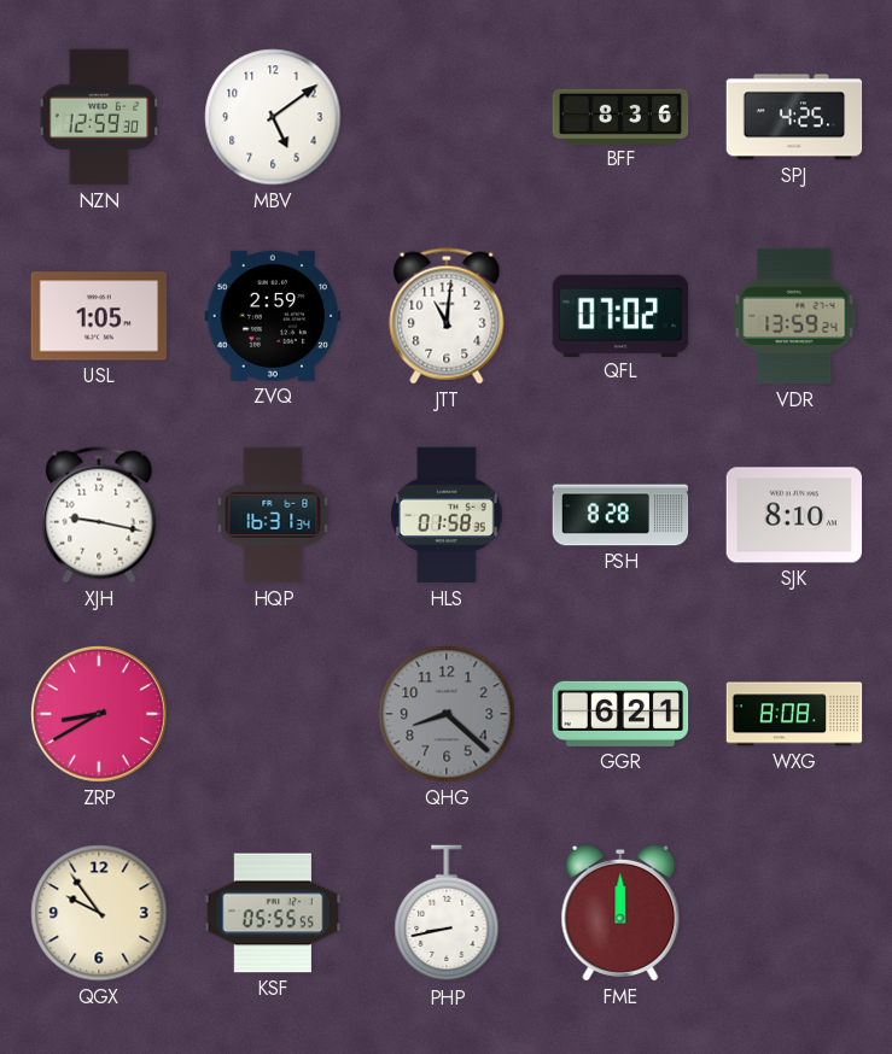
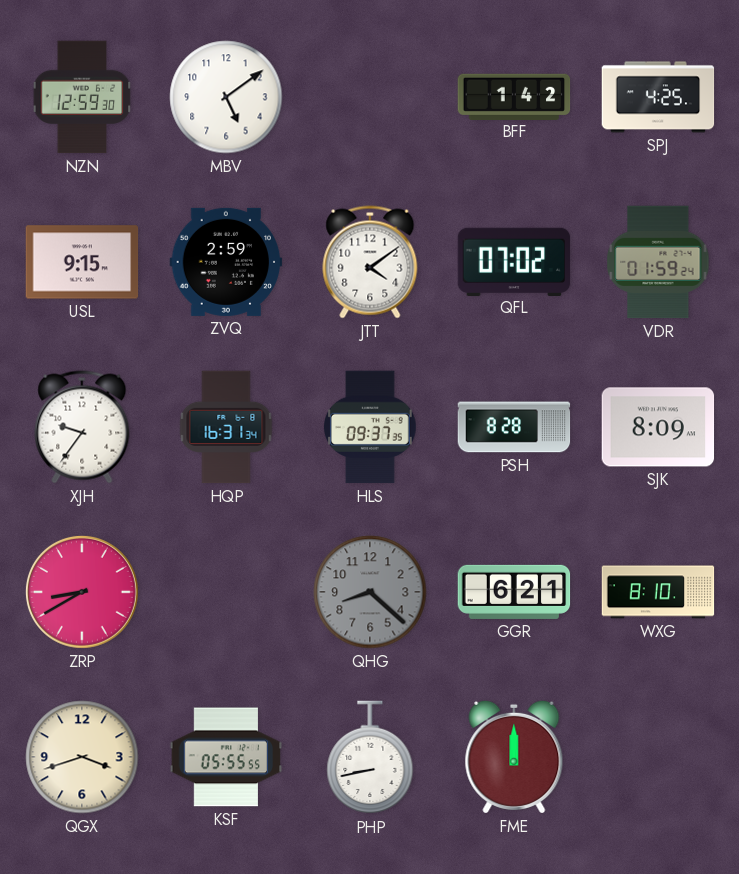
BFF: 8:36 -> 1:42 (514, 96)
USL: 1:05 -> 9:15 (82, 262)
JTT: 11:01 -> 4:09 (370, 262)
VDR: 13:59 -> 01:59 (658, 262)
XJH: 9:17 -> 9:36 (82, 427)
HLS: 01:58 -> 09:37 (371, 427)
SJK: 8:10 -> 8:09 (658, 427)
WXG: 8:08 -> 8:10 (658, 592)
QGX: 9:54 -> 3:42 (82, 757)
